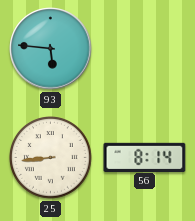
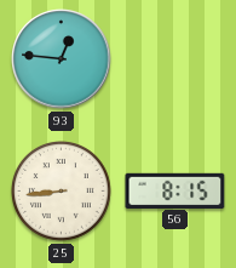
93: 5:46 -> 12:46 (62, 59)
56: 8:14 -> 8:15 (175, 190)
